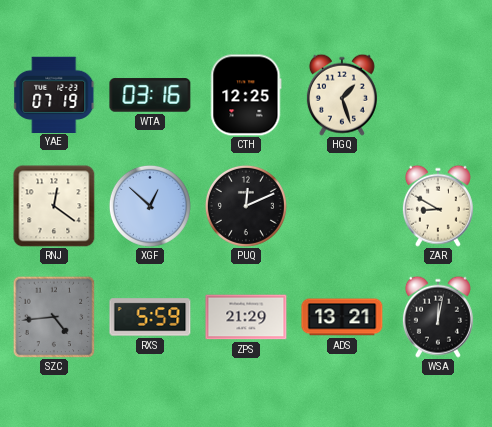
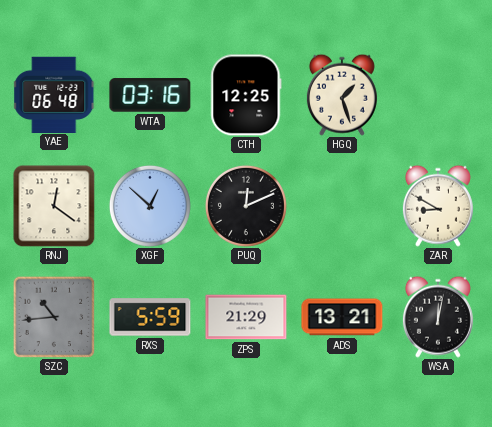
YAE: 07:19 -> 06:48 (54, 94)
SZC: 4:44 -> 10:44 (54, 317)
